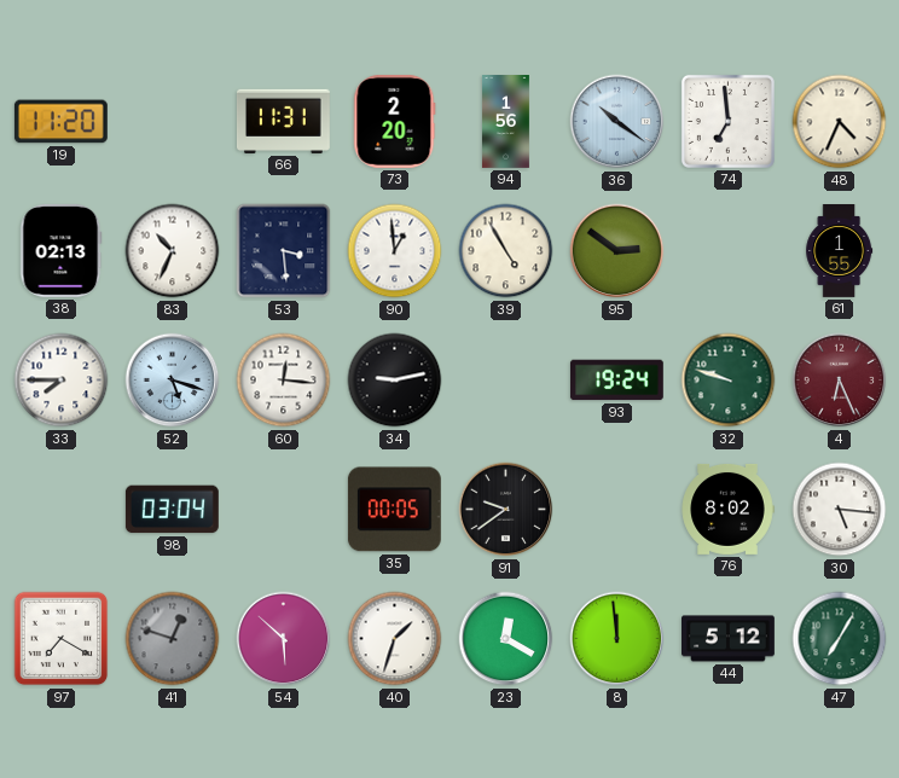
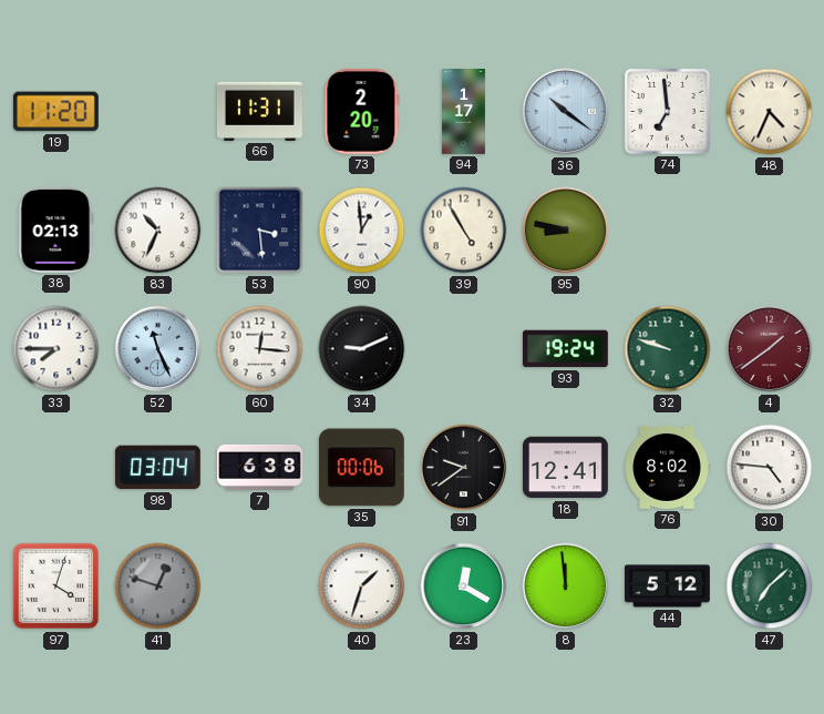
94: 1:56 -> 1:17 (463, 112)
95: 2:51 -> 8:47 (566, 231)
61: 1:55 -> none (840, 251)
52: 5:18 -> 11:26 (158, 349)
34: 9:13 -> 9:11 (362, 349)
4: 6:26 -> 1:39 (770, 349)
7: none -> 6:38 (260, 467)
35: 00:05 -> 00:06 (361, 468)
18: none -> 12:41 (565, 468)
30: 5:16 -> 4:46 (770, 468)
97: 7:20 -> 4:03 (56, 586)
54: 5:52 -> none (284, 639)
47: 7:05 -> 7:08 (770, 586)
